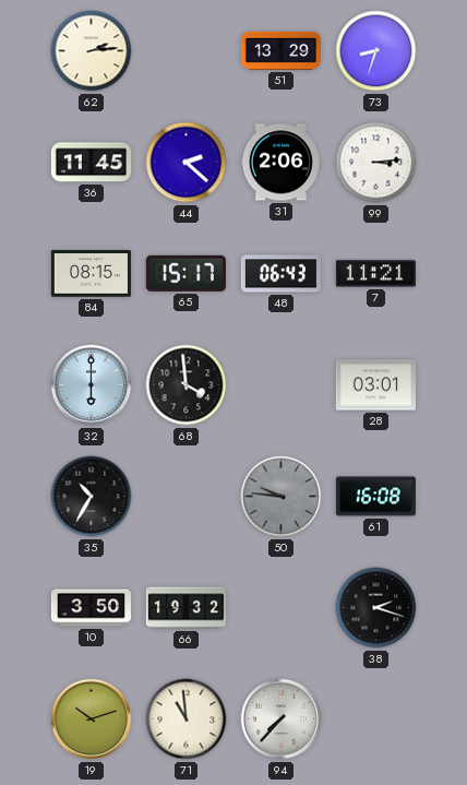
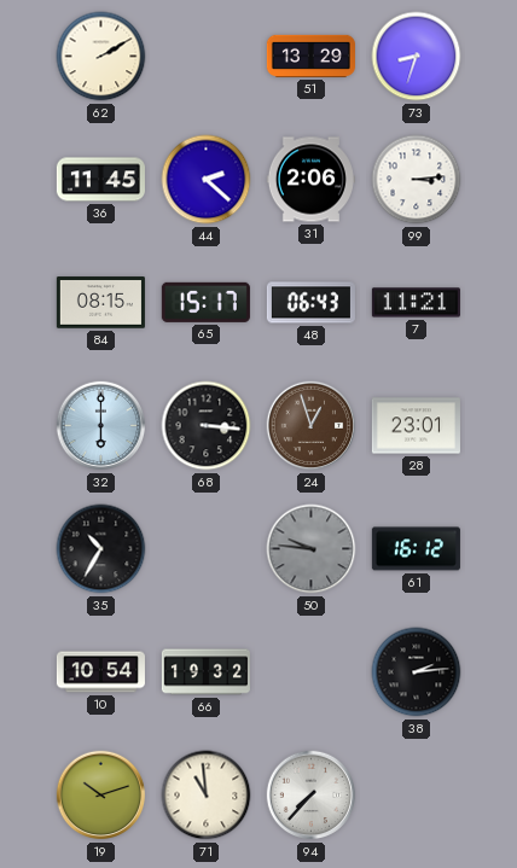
62: 2:14 -> 2:10 (101, 57)
68: 3:59 -> 3:16 (207, 426)
24: none -> 12:57 (312, 426)
28: 03:01 -> 23:01 (416, 426)
61: 16:08 -> 16:12 (416, 549)
10: 3:50 -> 10:54 (100, 672)
38: 2:18 -> 2:14 (417, 672)
